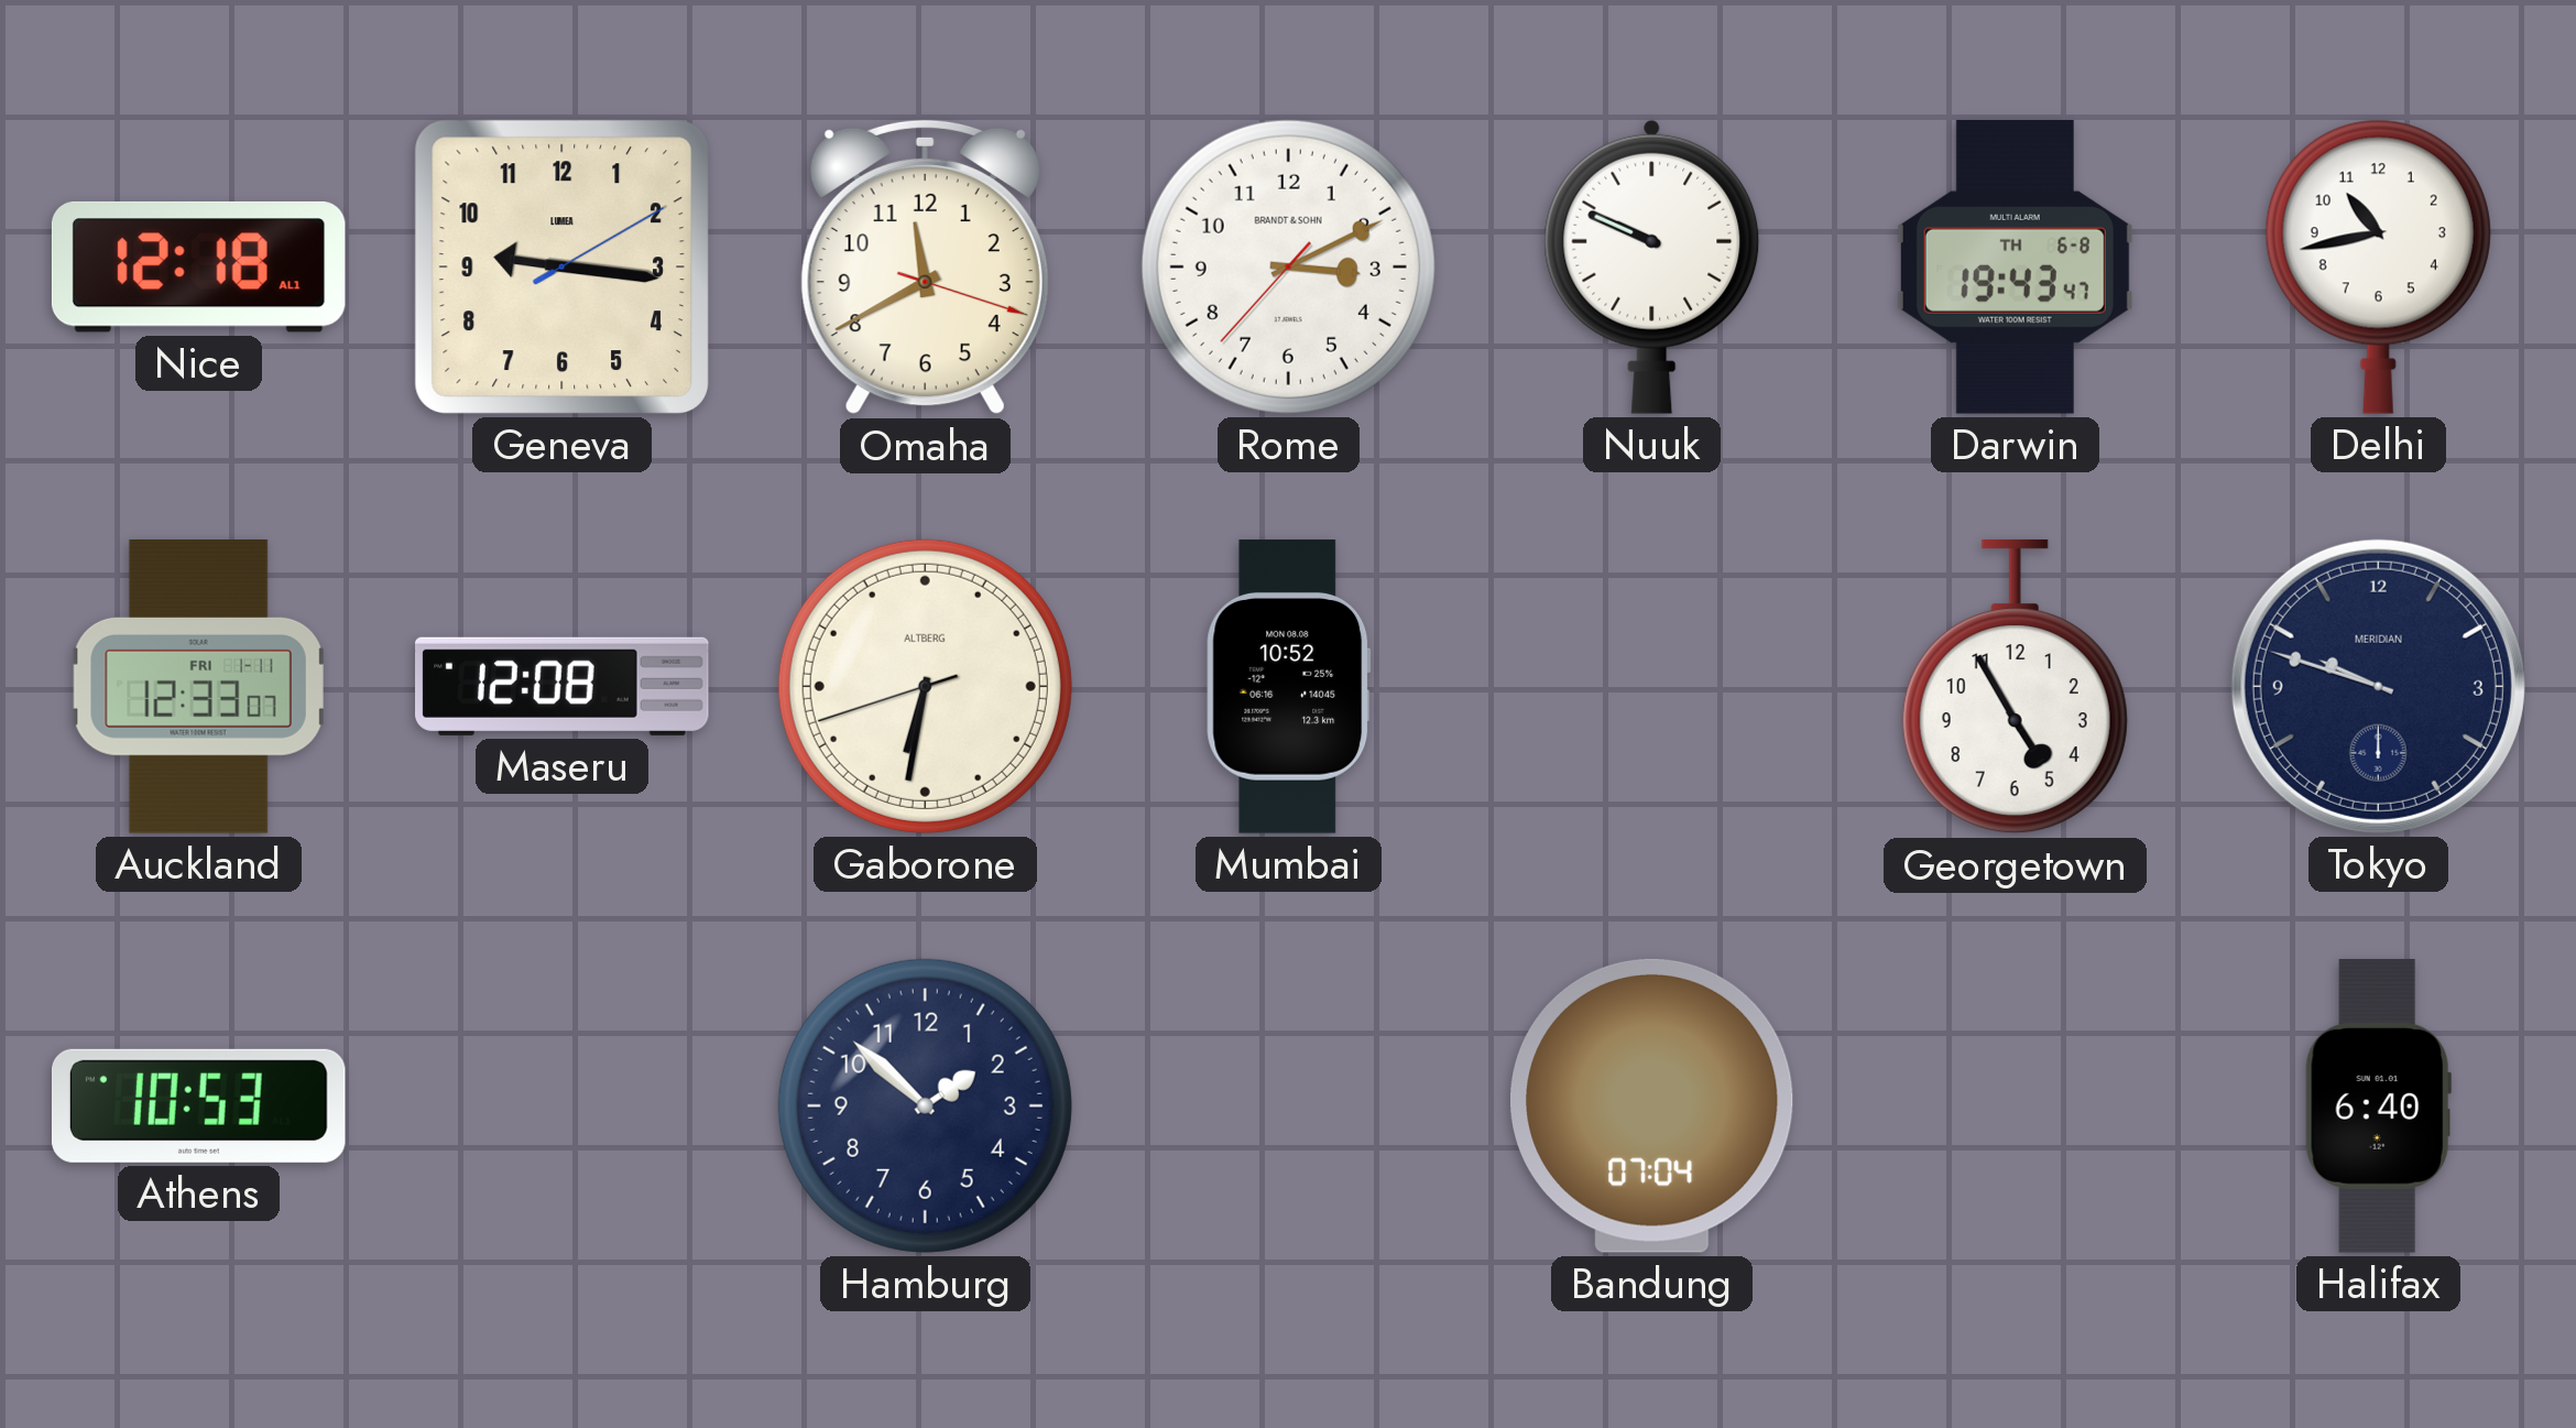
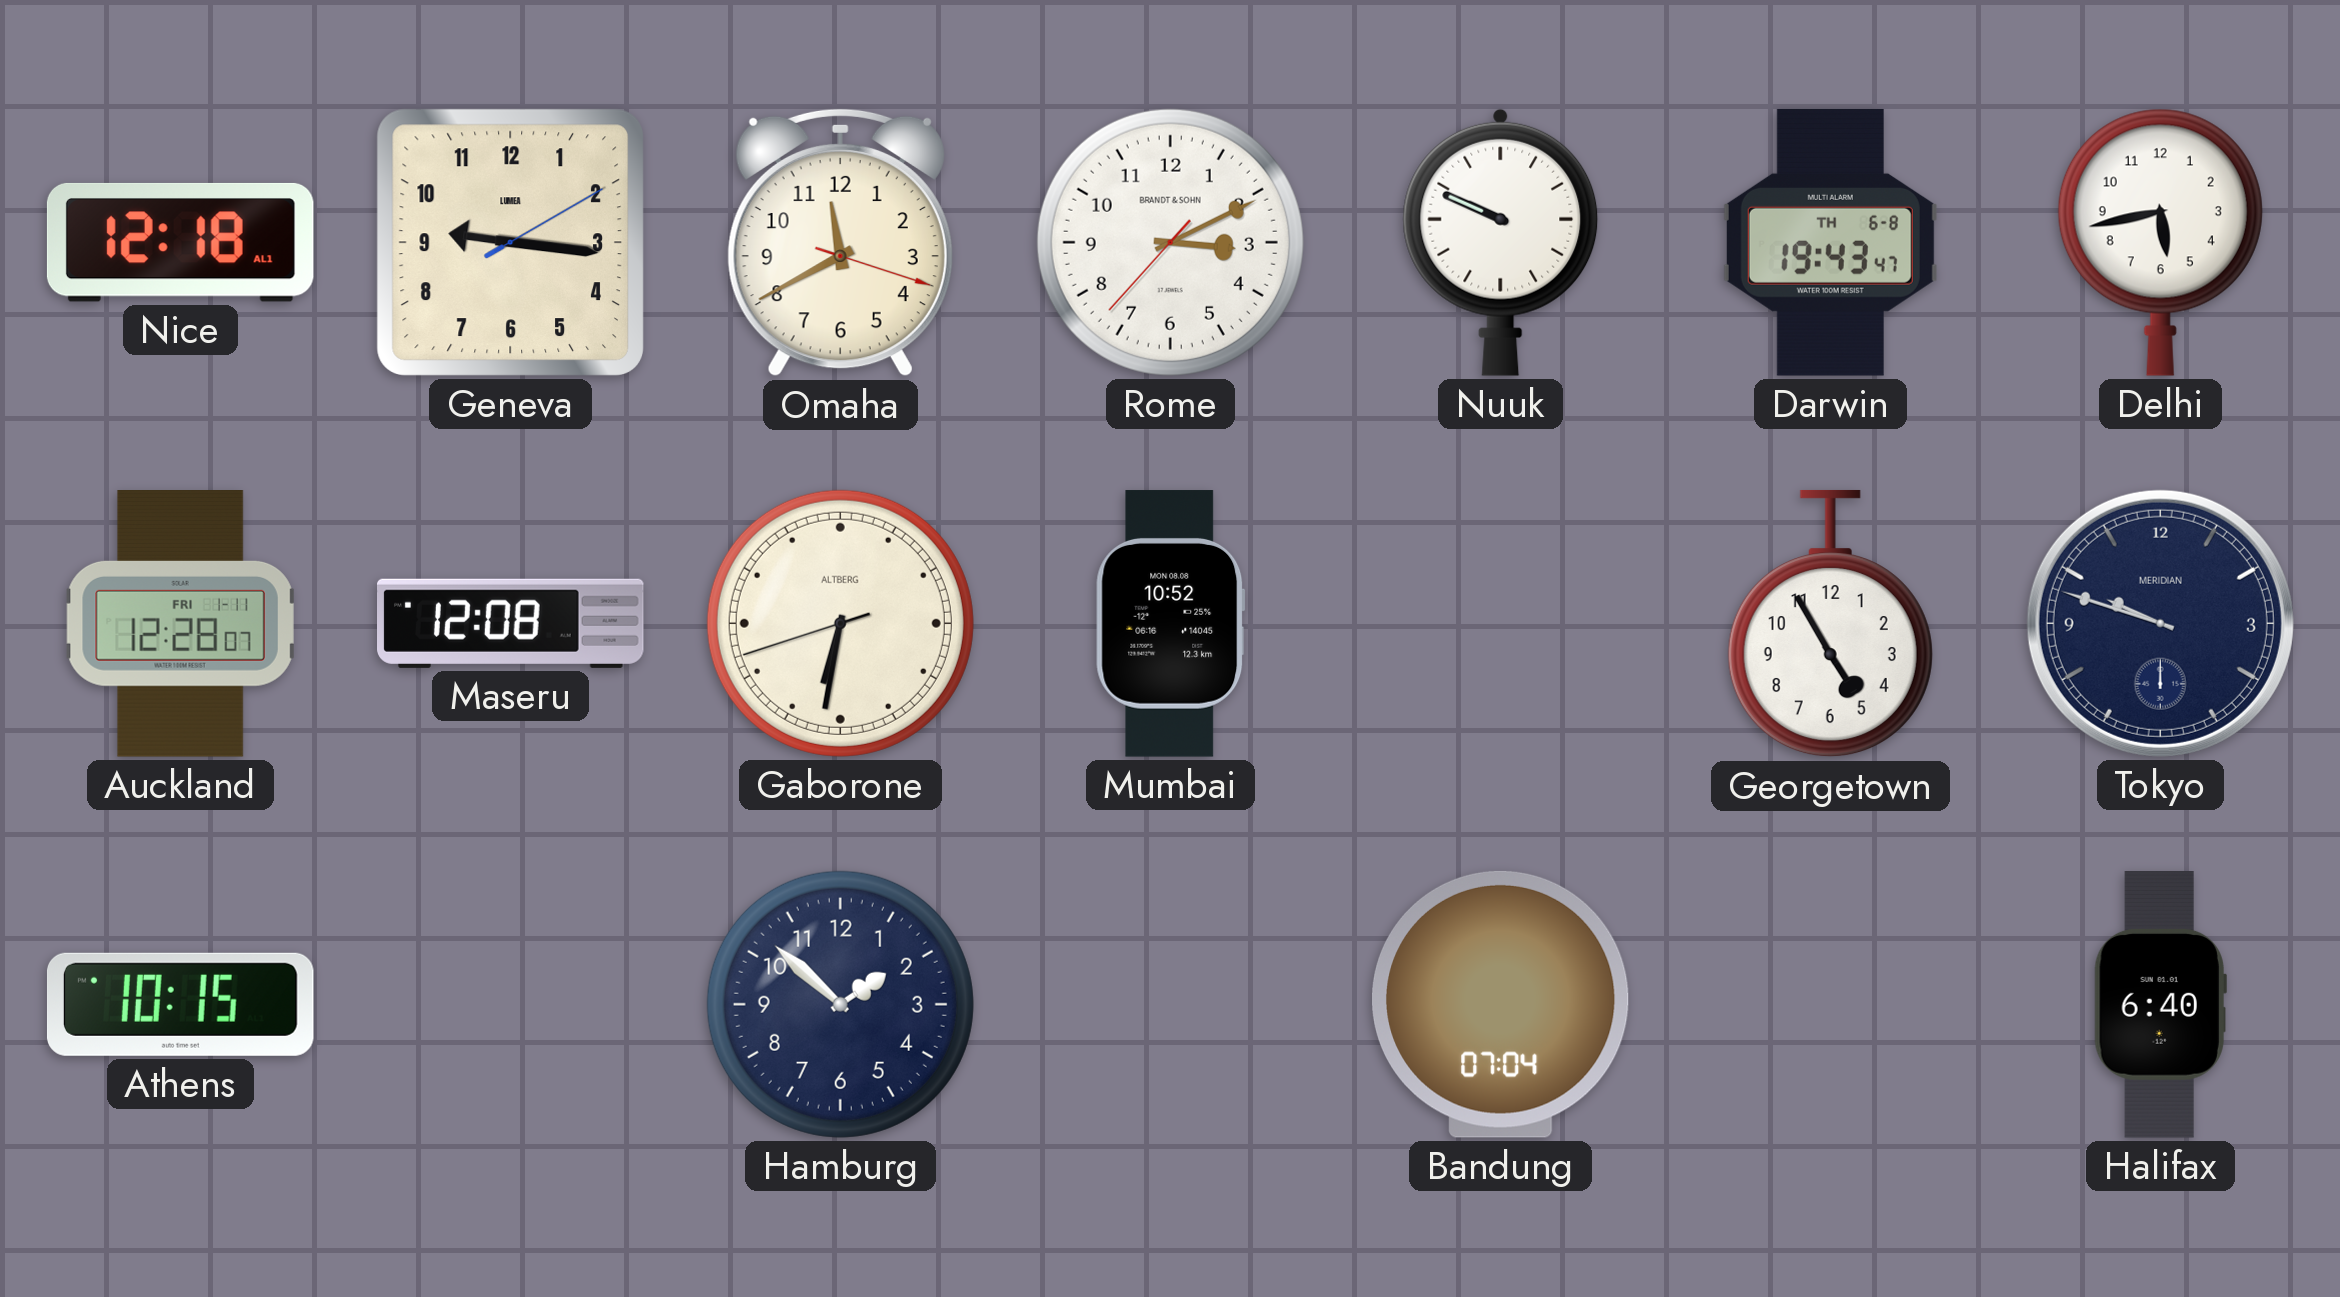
Delhi: 10:43 -> 5:43 (2160, 242)
Auckland: 12:33 -> 12:28 (181, 624)
Athens: 10:53 -> 10:15 (180, 1004)
